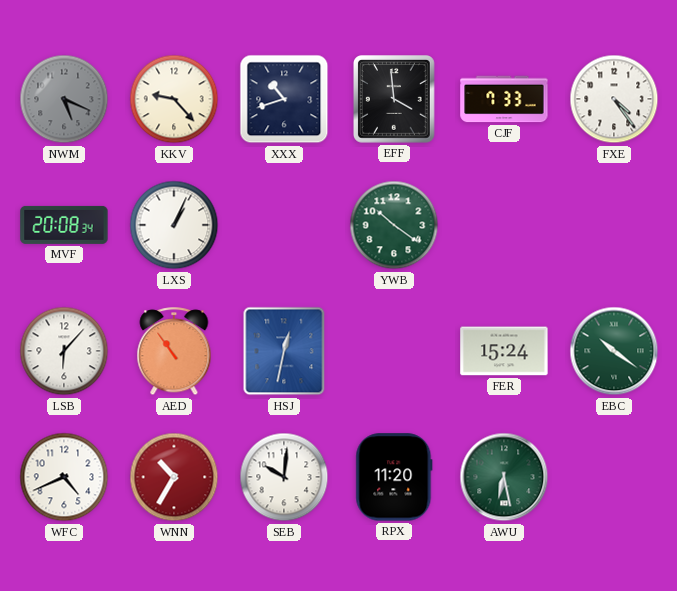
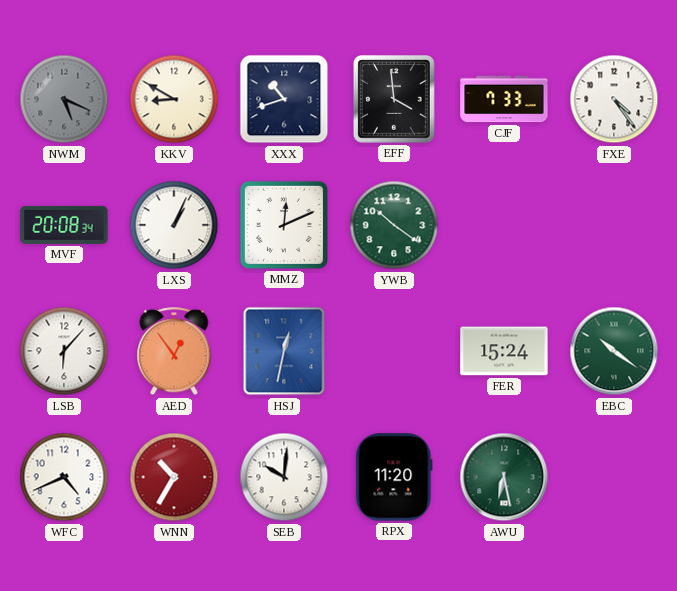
KKV: 9:23 -> 8:50 (174, 99)
MMZ: none -> 12:11 (284, 225)
AED: 10:54 -> 12:54 (174, 352)
